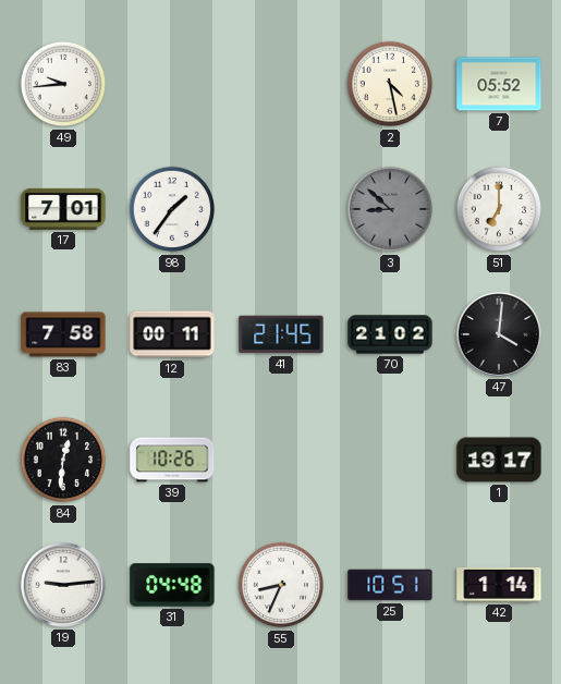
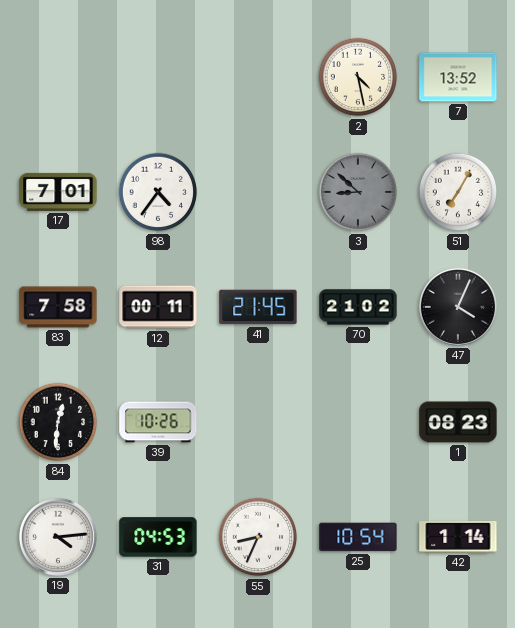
49: 9:44 -> none (63, 84)
7: 05:52 -> 13:52 (458, 77)
98: 1:36 -> 4:36 (158, 192)
51: 7:00 -> 7:05 (458, 192)
47: 4:01 -> 4:04 (458, 307)
1: 19:17 -> 08:23 (458, 422)
19: 9:14 -> 4:14 (58, 537)
31: 04:48 -> 04:53 (158, 537)
25: 10:51 -> 10:54 (358, 537)
